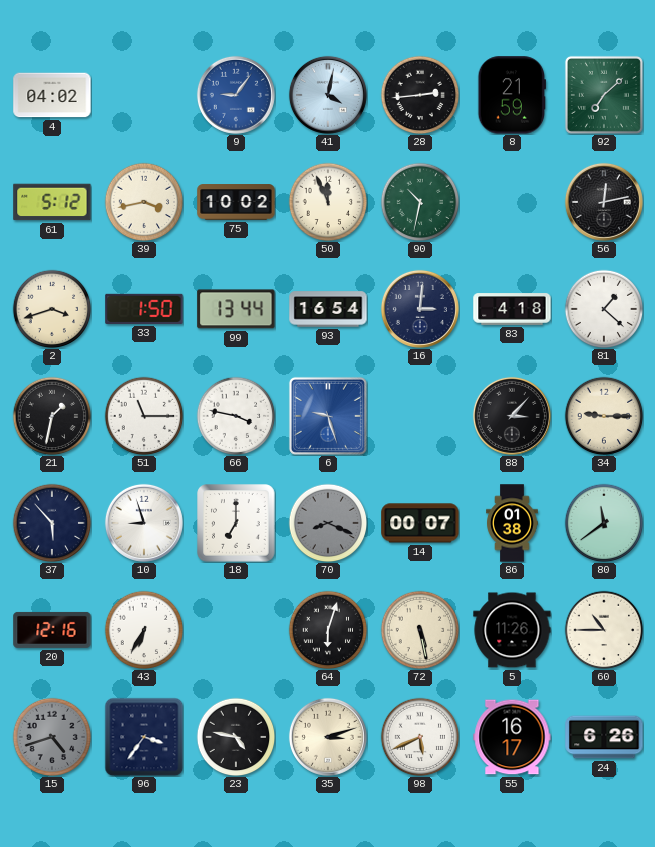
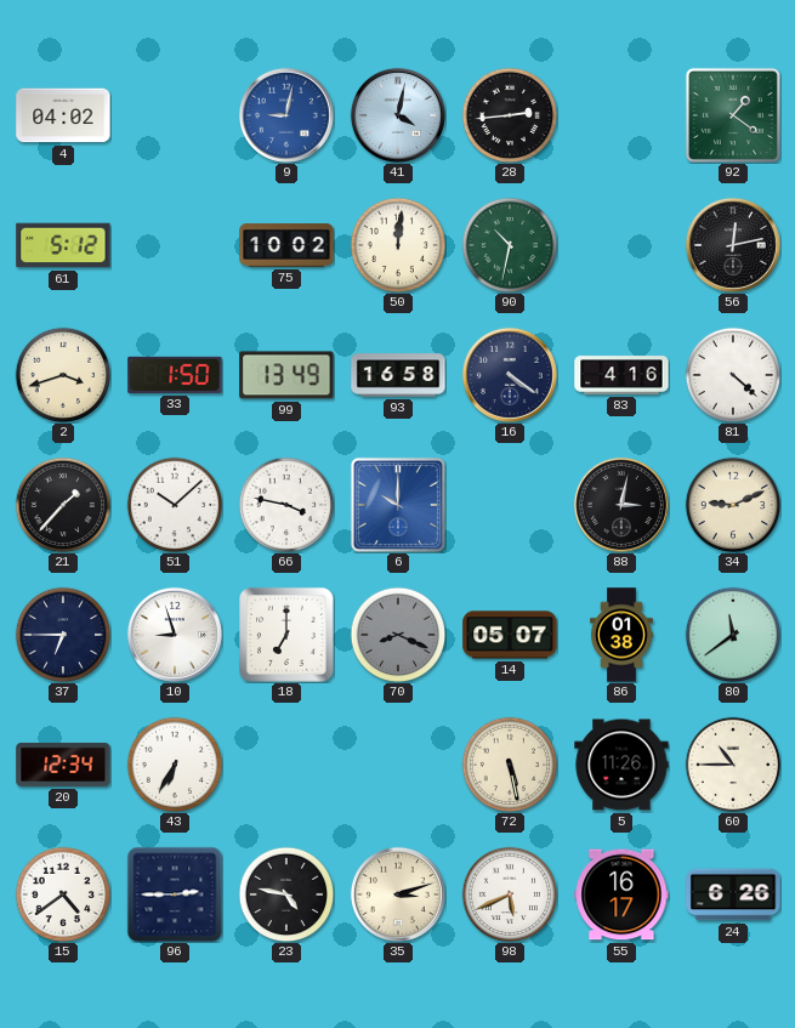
9: 9:06 -> 9:02 (286, 115)
8: 21:59 -> none (512, 95)
92: 7:08 -> 1:21 (733, 115)
39: 3:43 -> none (144, 202)
50: 11:56 -> 12:01 (398, 245)
99: 13:44 -> 13:49 (286, 375)
93: 16:54 -> 16:58 (398, 375)
16: 3:01 -> 4:21 (510, 375)
83: 4:18 -> 4:16 (621, 375)
81: 1:22 -> 4:22 (733, 375)
21: 1:32 -> 1:37 (63, 505)
51: 11:15 -> 10:08 (175, 505)
6: 9:27 -> 10:00 (398, 505)
88: 3:07 -> 3:02 (621, 505)
34: 9:15 -> 9:11 (733, 505)
37: 5:53 -> 6:45 (63, 635)
14: 00:07 -> 05:07 (510, 635)
20: 12:16 -> 12:34 (63, 765)
64: 6:03 -> none (328, 630)
15: 4:42 -> 4:39 (63, 894)
15 dial: grey -> white (63, 894)
96: 3:36 -> 2:45 (175, 894)
